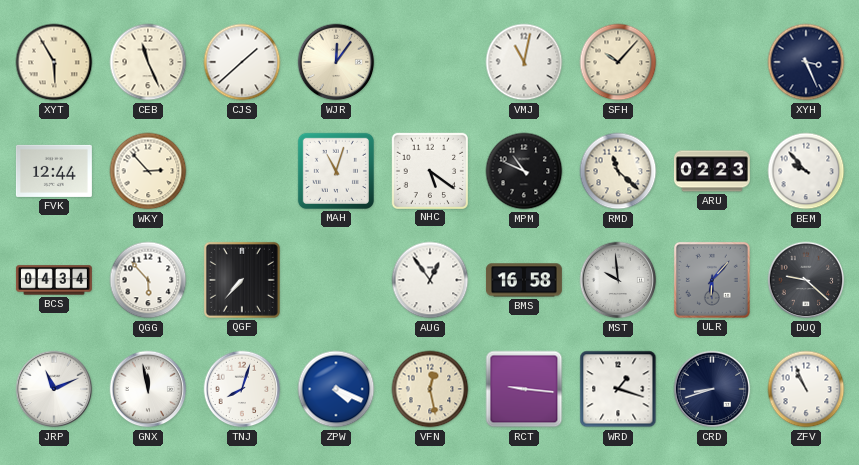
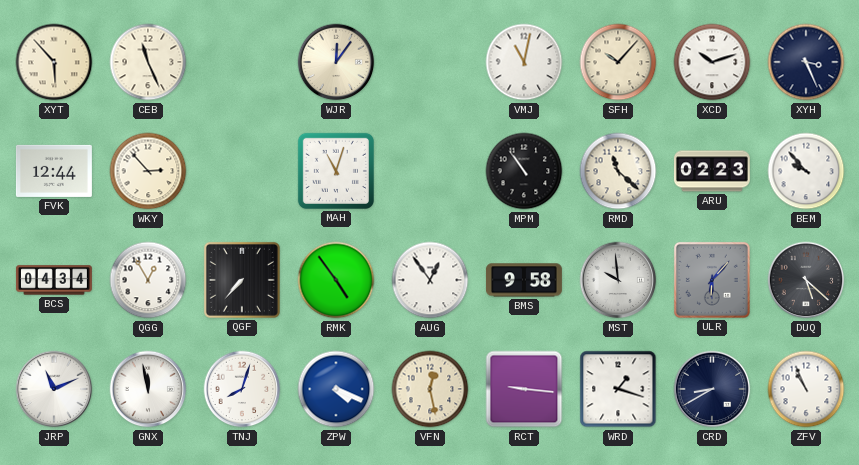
XYT: 5:55 -> 5:53 (54, 62)
CJS: 1:38 -> none (242, 62)
XCD: none -> 10:12 (712, 62)
NHC: 5:21 -> none (429, 170)
MPM: 10:49 -> 10:54 (524, 171)
QGG: 5:53 -> 12:55 (148, 280)
RMK: none -> 4:54 (336, 280)
BMS: 16:58 -> 9:58 (524, 280)
DUQ: 9:22 -> 5:22 (806, 280)
CRD: 8:42 -> 8:40 (712, 389)
